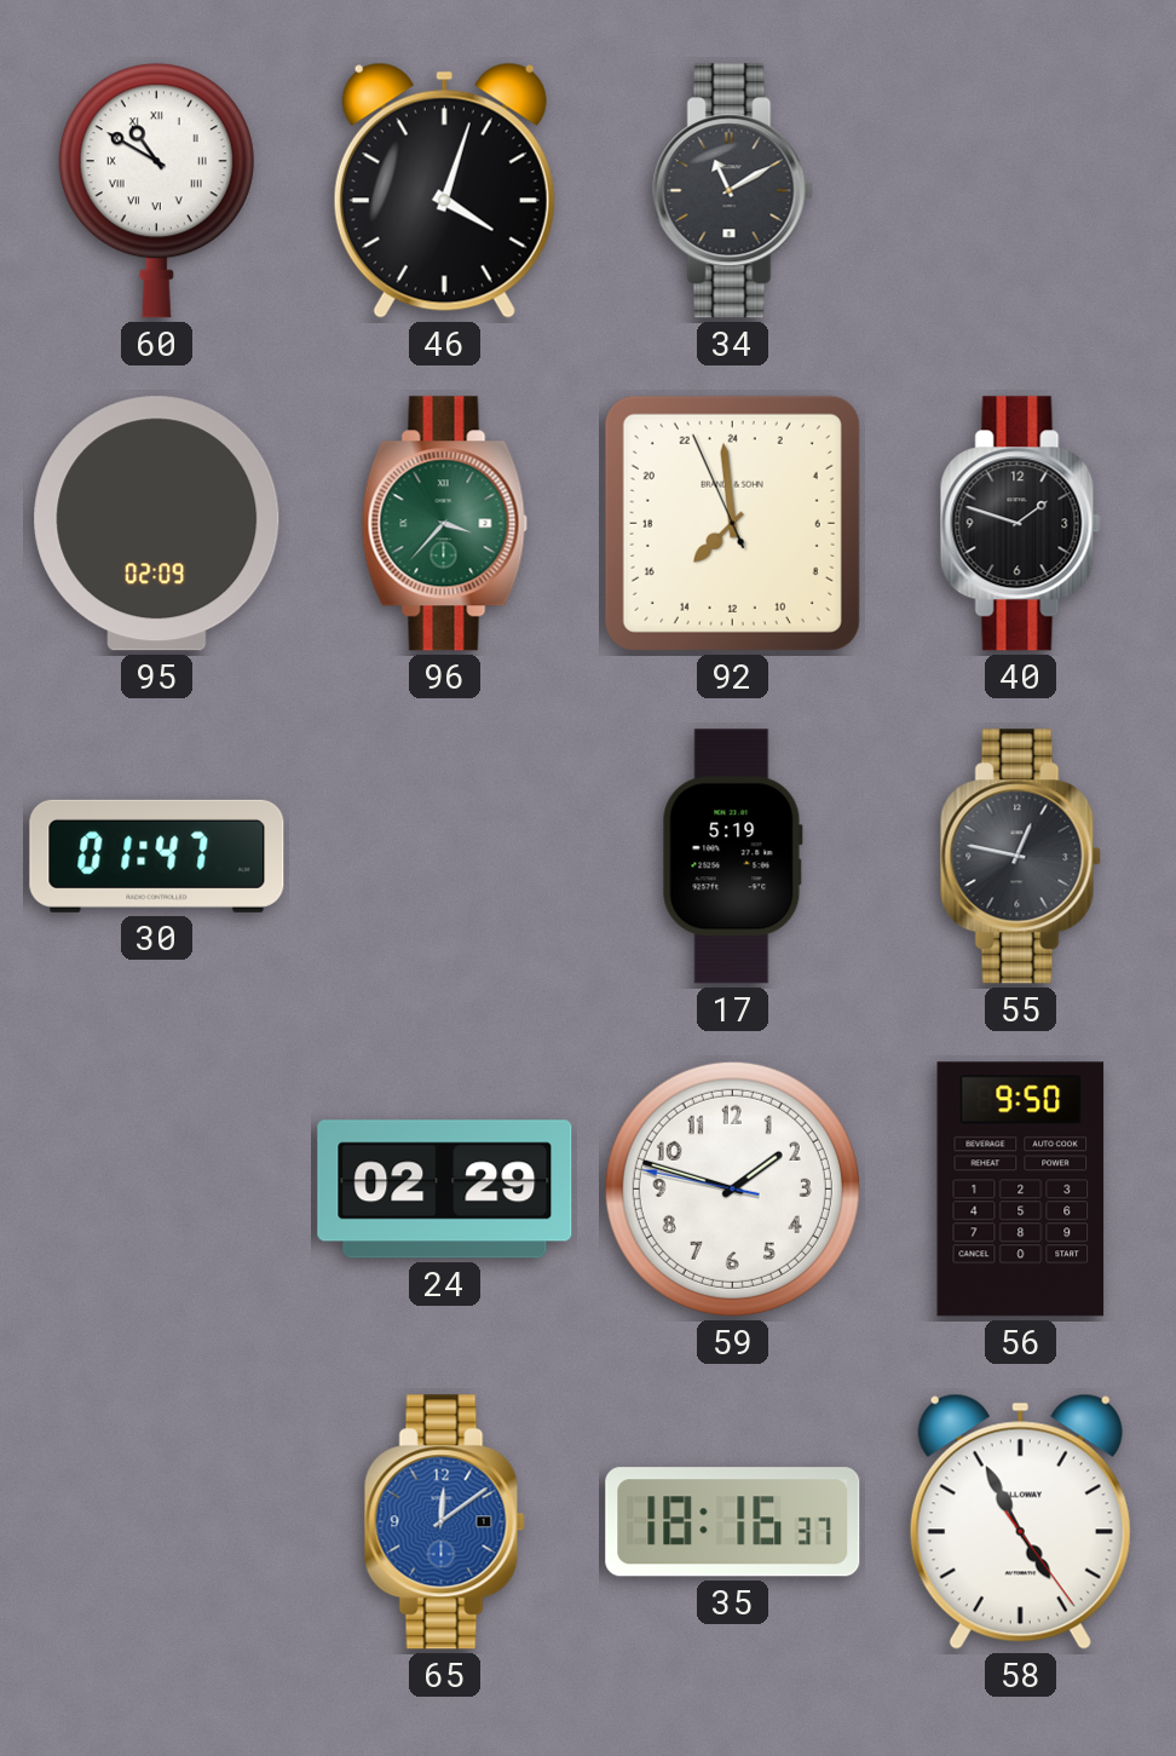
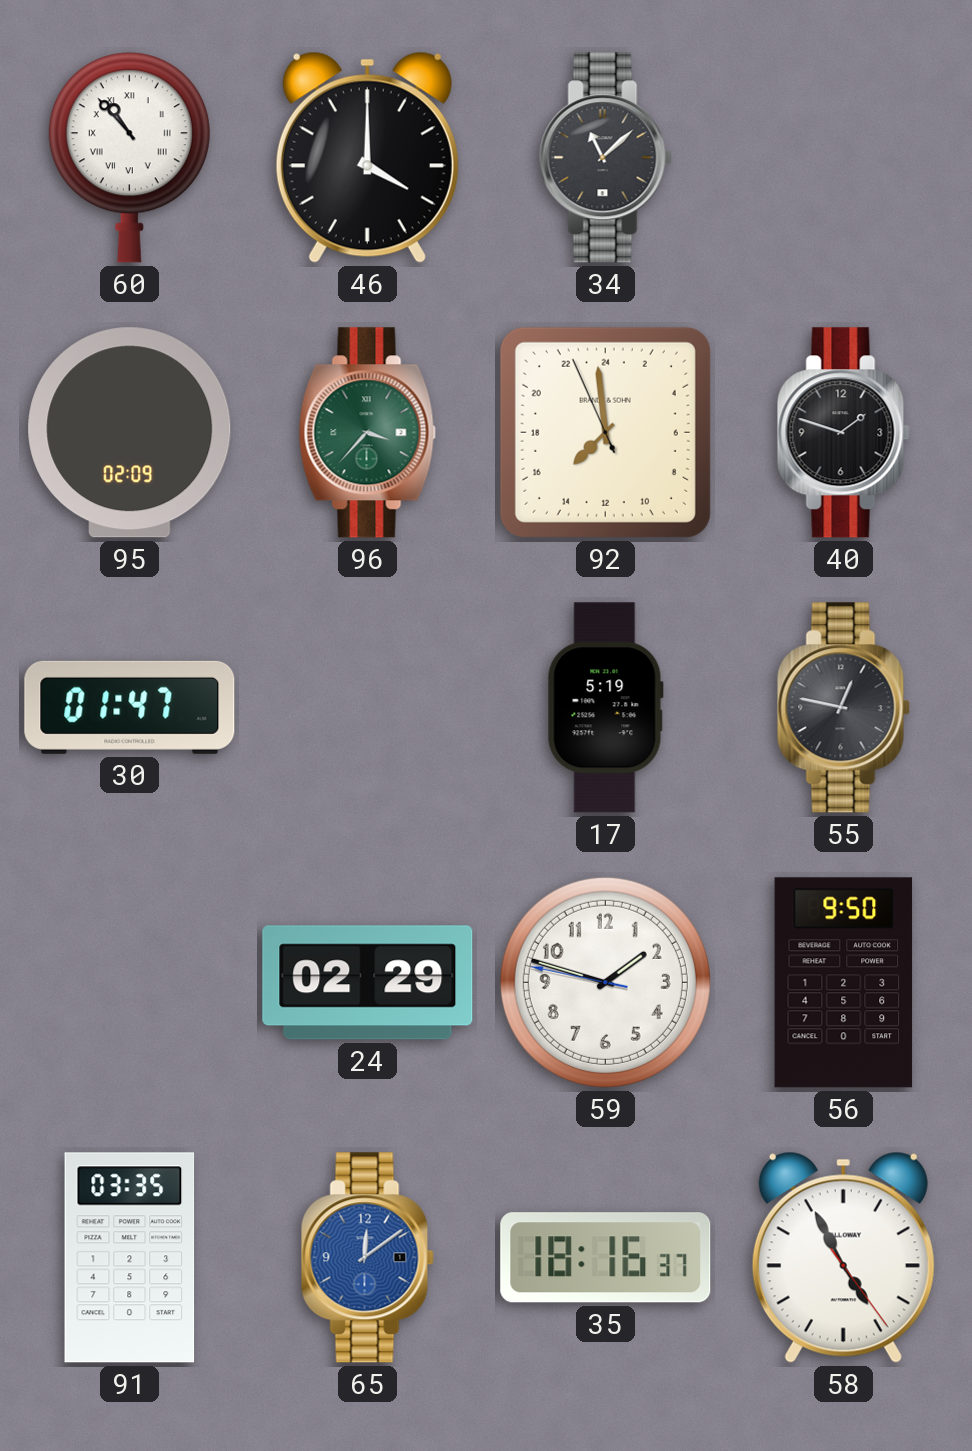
60: 10:50 -> 10:53 (129, 158)
46: 4:03 -> 4:00 (367, 157)
34: 11:10 -> 11:08 (605, 158)
91: none -> 03:35 (130, 1258)
